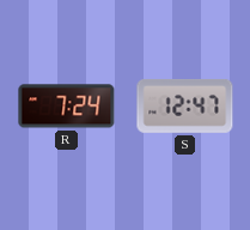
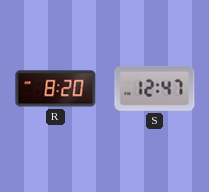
R: 7:24 -> 8:20 (56, 89)
